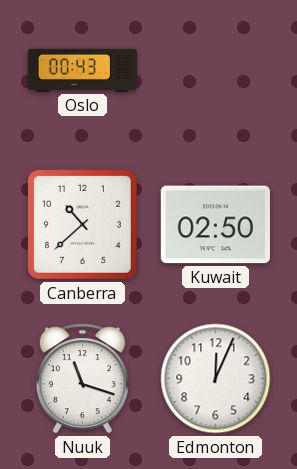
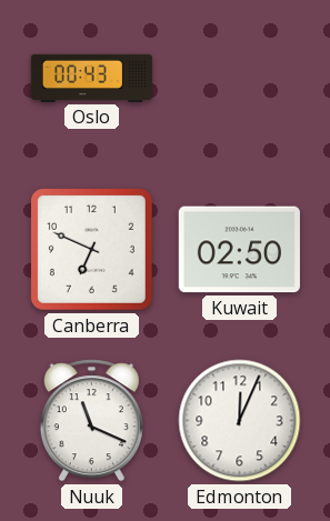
Canberra: 10:38 -> 6:49 (91, 249)
Nuuk: 11:18 -> 11:19 (91, 421)
